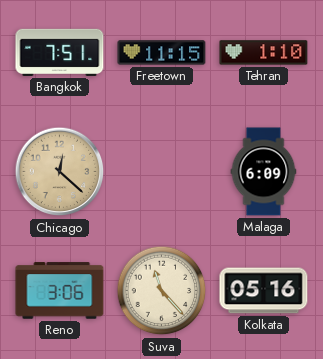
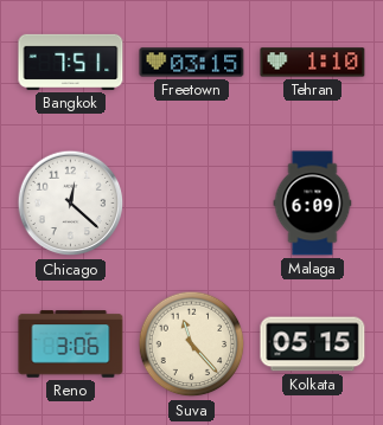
Freetown: 11:15 -> 03:15 (192, 63)
Chicago dial: champagne -> white (71, 204)
Kolkata: 05:16 -> 05:15 (313, 344)
